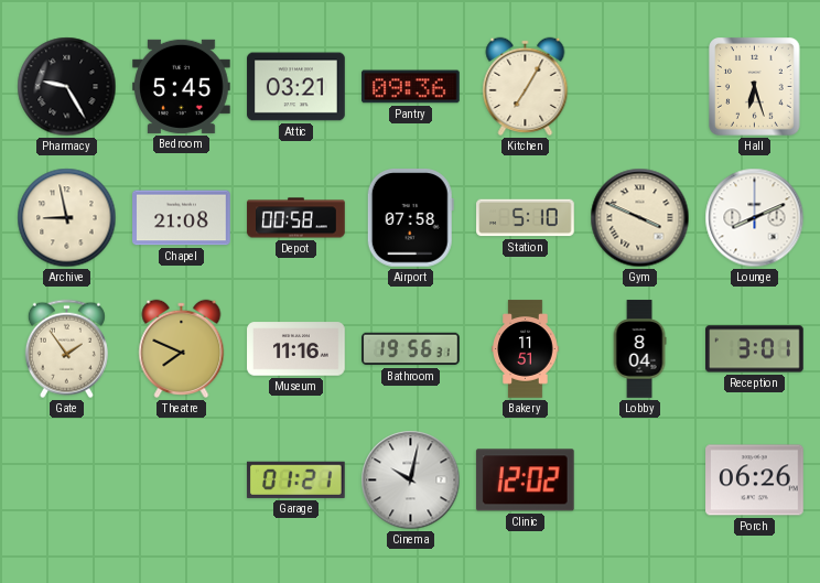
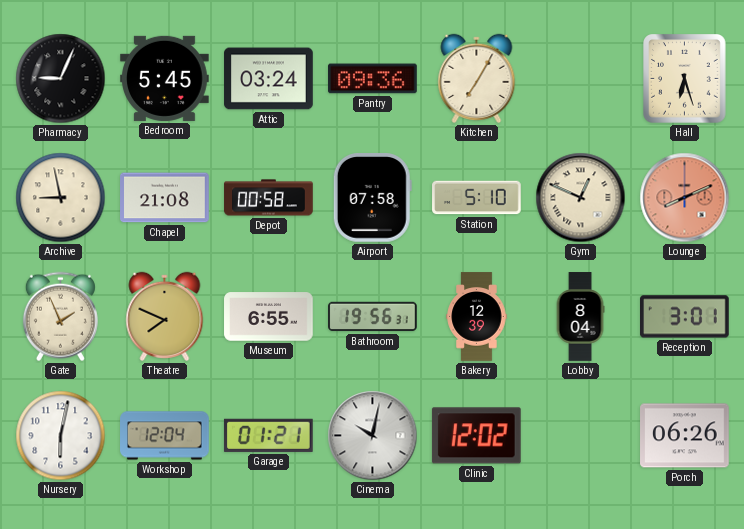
Pharmacy: 9:25 -> 9:04 (61, 79)
Attic: 03:21 -> 03:24 (269, 79)
Gym: 3:49 -> 12:49 (581, 198)
Lounge dial: white -> salmon (685, 198)
Gate: 1:54 -> 1:56 (60, 317)
Museum: 11:16 -> 6:55 (269, 317)
Bakery: 11:51 -> 12:39 (477, 317)
Nursery: none -> 6:02 (61, 436)
Workshop: none -> 12:04 (165, 436)
